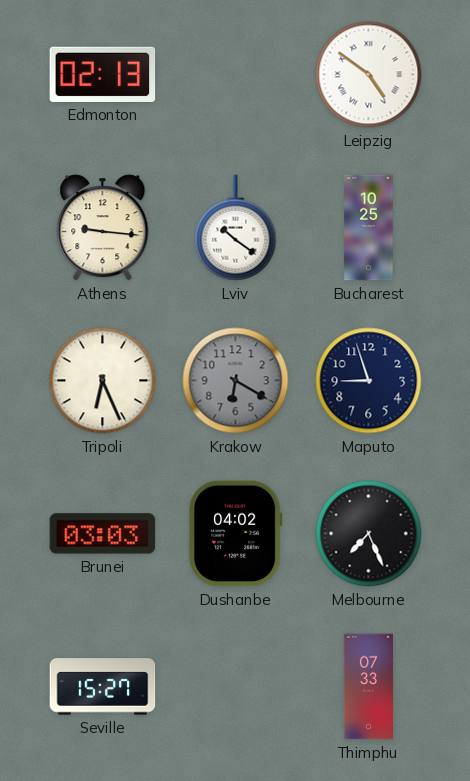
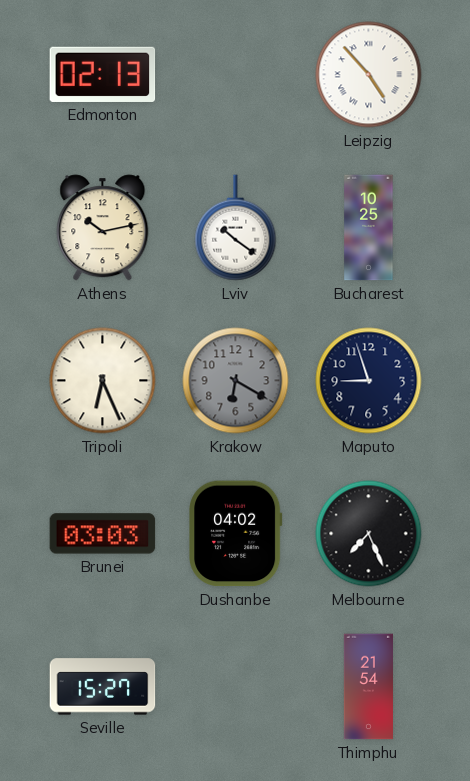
Leipzig: 4:51 -> 4:53 (369, 75)
Athens: 9:16 -> 10:13 (103, 228)
Thimphu: 07:33 -> 21:54 (368, 687)
